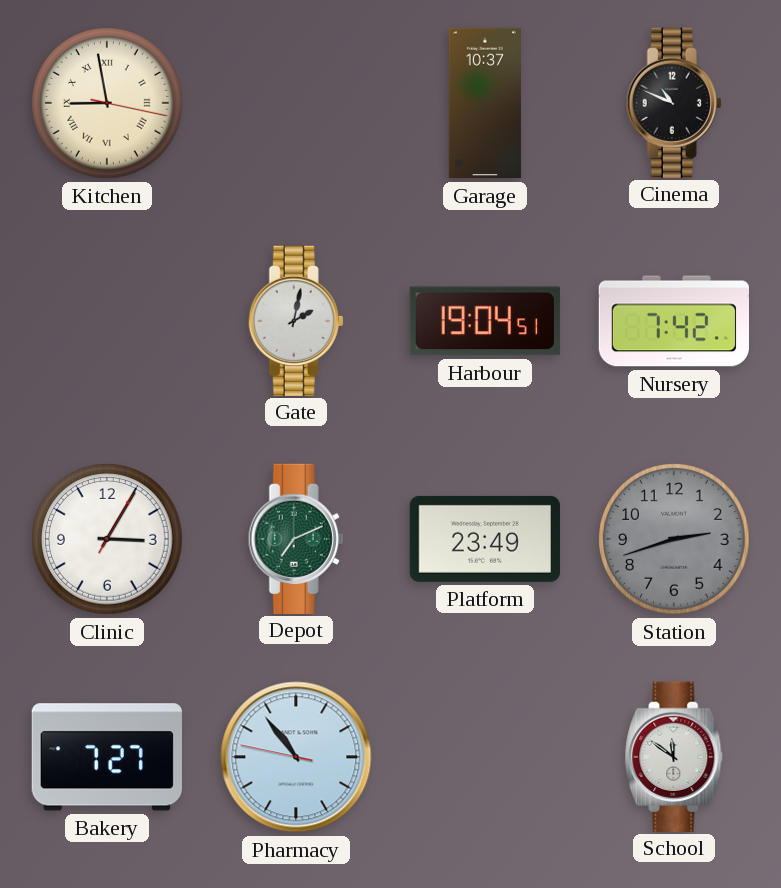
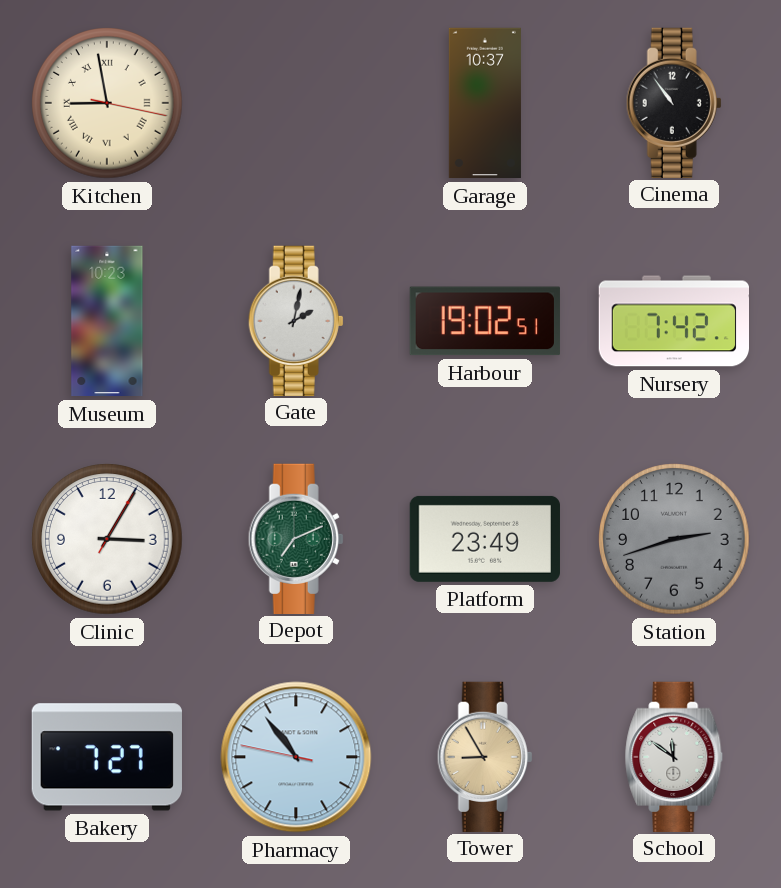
Cinema: 10:49 -> 10:54 (674, 102)
Museum: none -> 10:23 (107, 321)
Harbour: 19:04 -> 19:02 (485, 321)
Tower: none -> 8:55 (485, 756)
